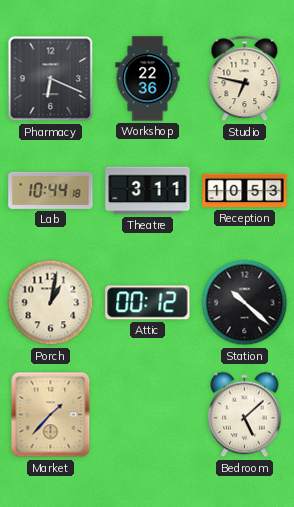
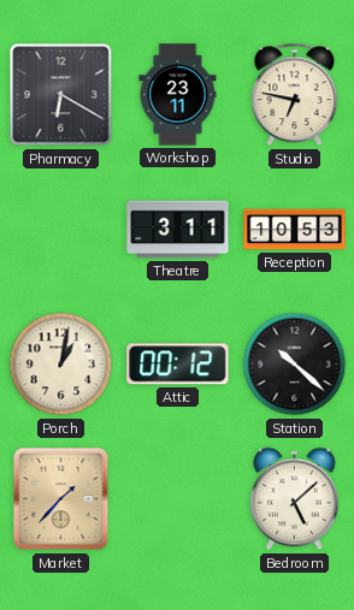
Pharmacy: 6:19 -> 6:20 (61, 95)
Workshop: 22:36 -> 23:11 (178, 95)
Lab: 10:44 -> none (51, 190)
